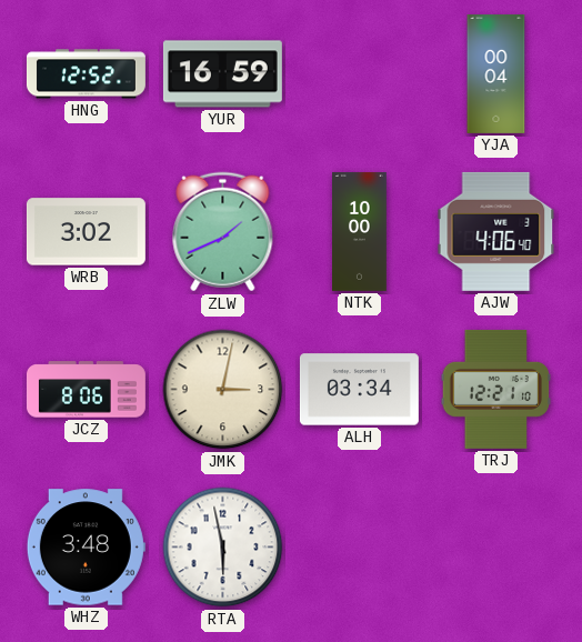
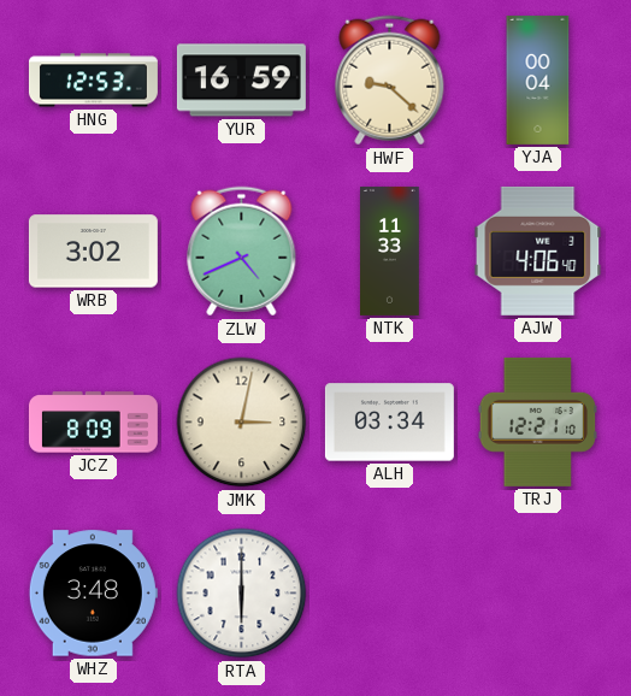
HNG: 12:52 -> 12:53 (93, 81)
HWF: none -> 9:22 (390, 81)
ZLW: 1:41 -> 4:41 (242, 252)
NTK: 10:00 -> 11:33 (390, 250)
JCZ: 8:06 -> 8:09 (93, 423)
RTA: 5:58 -> 6:00 (242, 594)
